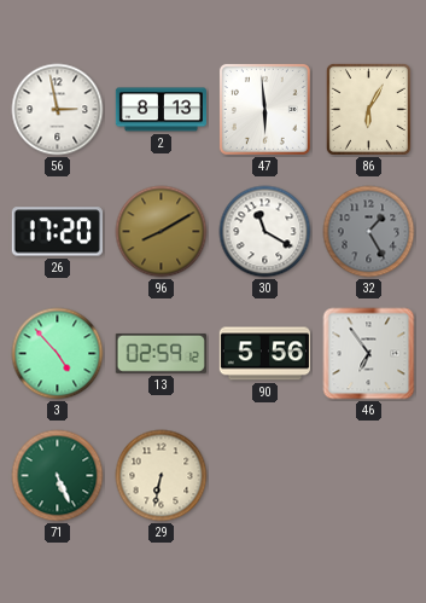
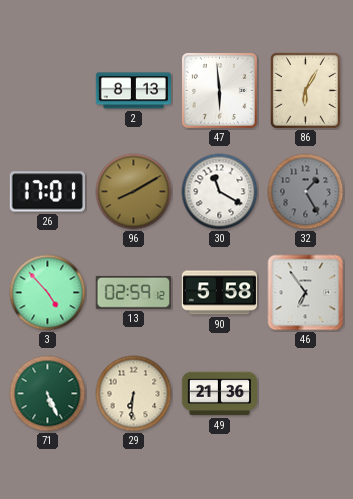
56: 2:58 -> none (58, 110)
26: 17:20 -> 17:01 (47, 192)
90: 5:56 -> 5:58 (219, 293)
29: 6:32 -> 6:31 (134, 394)
49: none -> 21:36 (220, 394)
